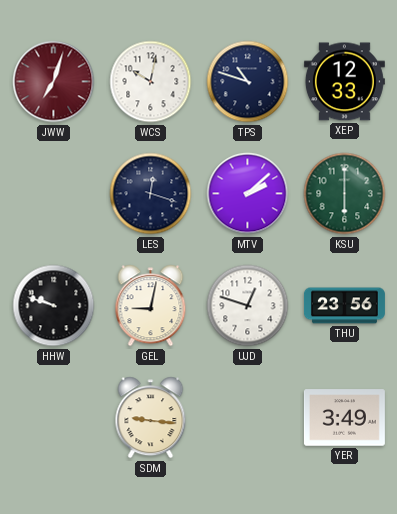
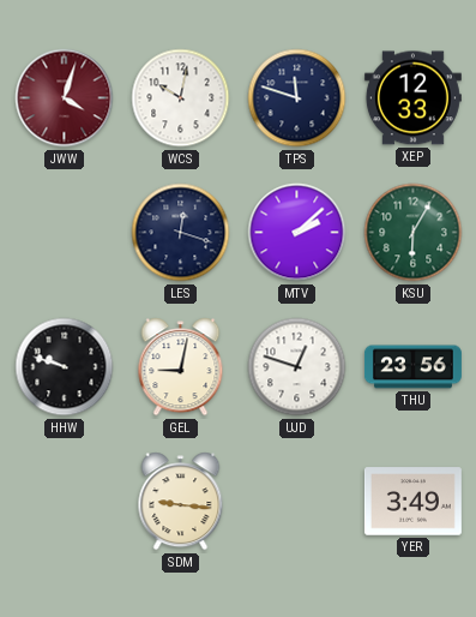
JWW: 7:03 -> 4:03 (65, 98)
TPS: 10:48 -> 11:48 (297, 98)
KSU: 6:00 -> 6:05 (414, 233)
